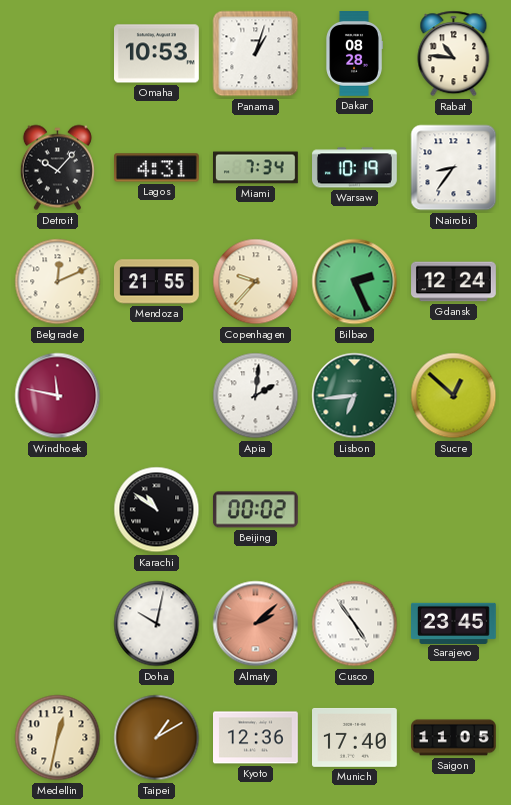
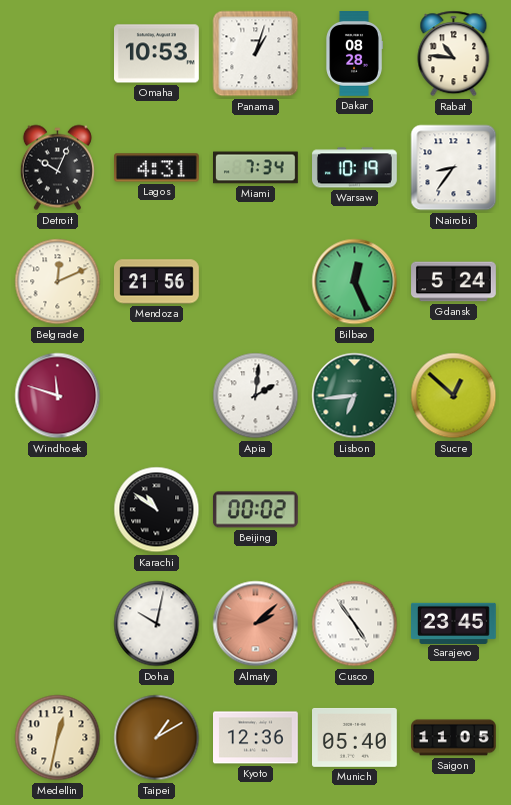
Detroit: 10:07 -> 10:04 (57, 168)
Mendoza: 21:55 -> 21:56 (157, 282)
Copenhagen: 9:37 -> none (256, 282)
Bilbao: 2:26 -> 12:26 (355, 282)
Gdansk: 12:24 -> 5:24 (454, 282)
Windhoek: 11:47 -> 11:48 (58, 396)
Munich: 17:40 -> 05:40 (355, 737)
